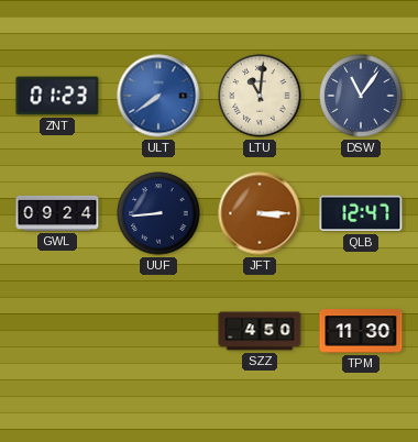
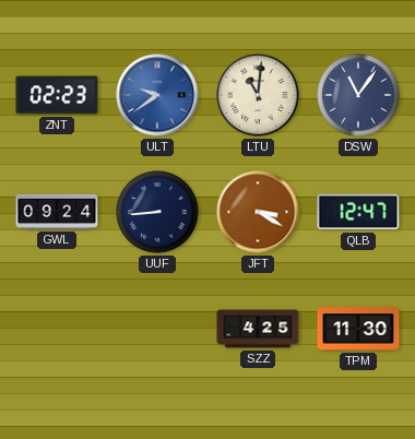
ZNT: 01:23 -> 02:23 (57, 95)
ULT: 7:39 -> 9:39 (157, 95)
JFT: 3:15 -> 3:20 (258, 212)
SZZ: 4:50 -> 4:25 (258, 329)
